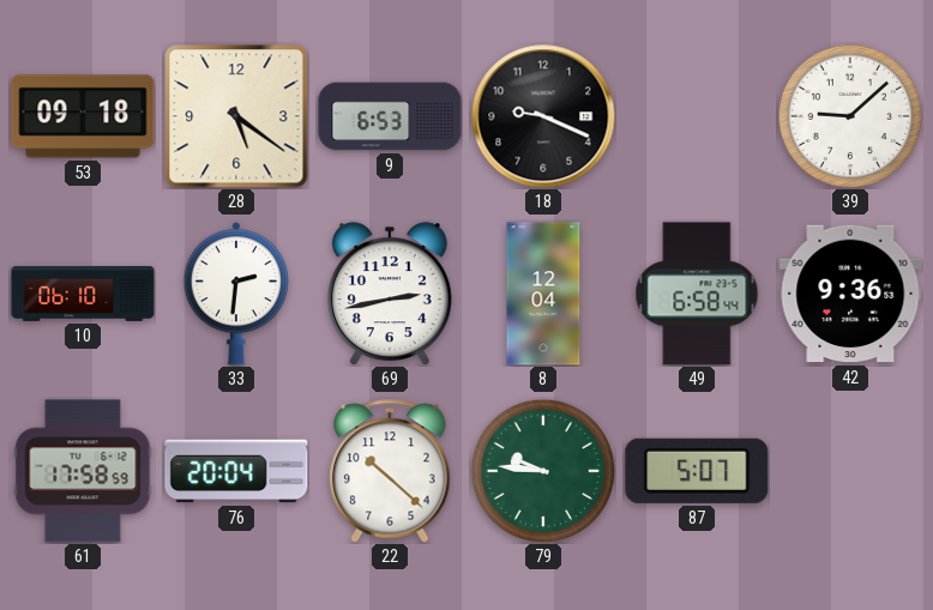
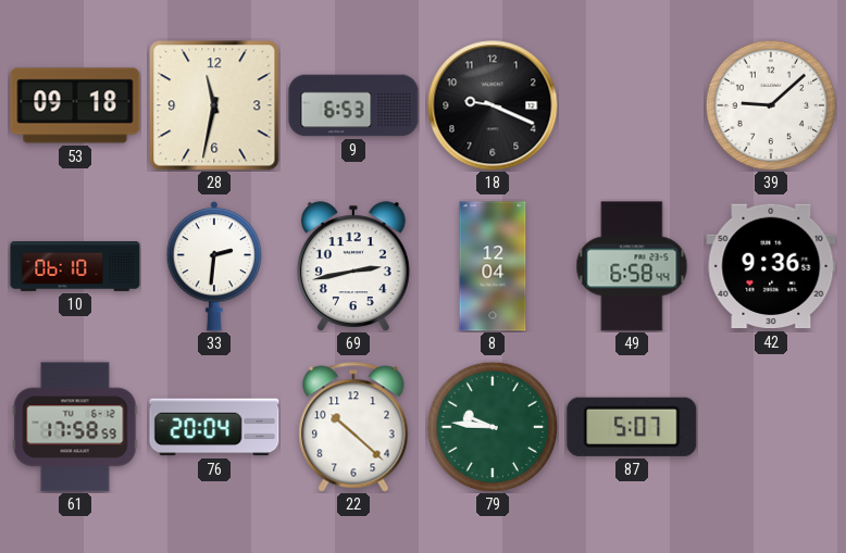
28: 5:21 -> 11:32 (214, 105)
